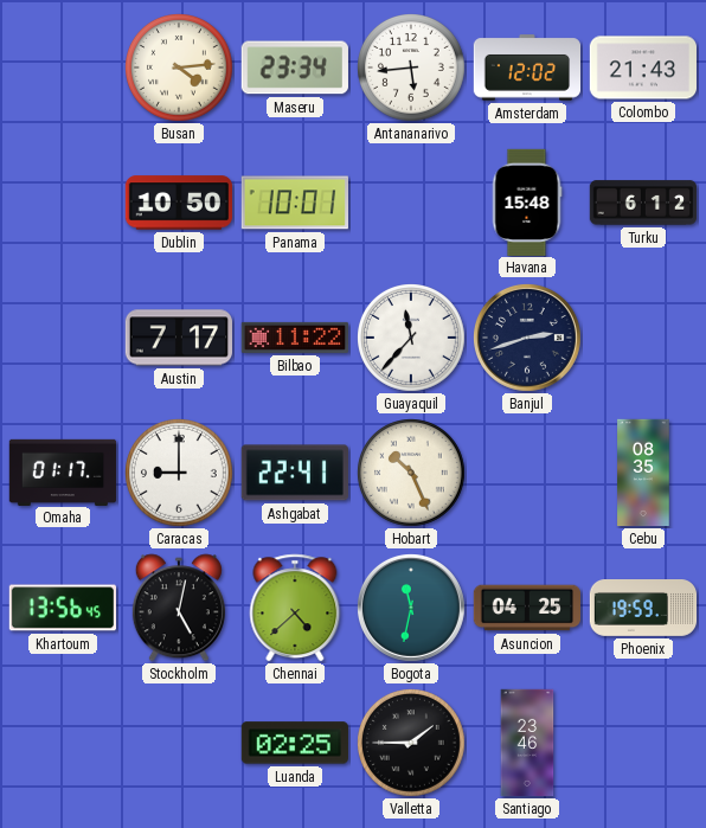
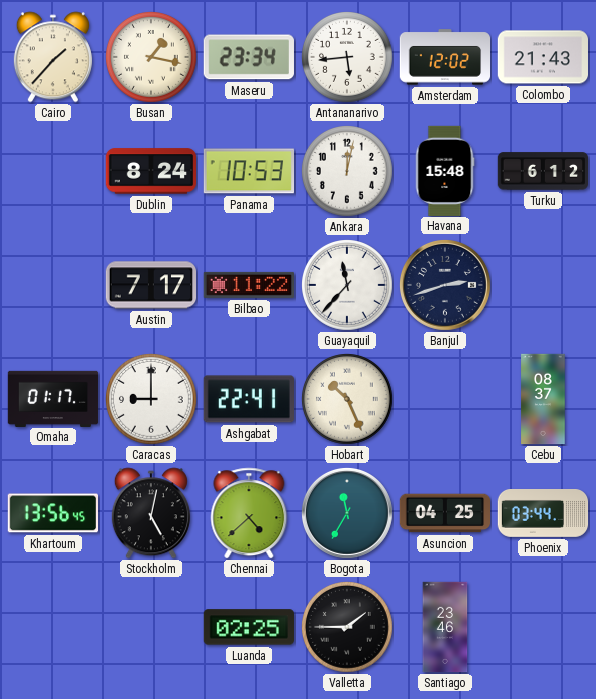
Cairo: none -> 1:37 (53, 57)
Busan: 4:14 -> 1:17 (152, 58)
Dublin: 10:50 -> 8:24 (150, 171)
Panama: 10:01 -> 10:53 (248, 171)
Ankara: none -> 12:02 (348, 172)
Cebu: 08:35 -> 08:37 (543, 399)
Bogota: 11:32 -> 11:35 (347, 513)
Phoenix: 19:59 -> 03:44 (543, 514)
